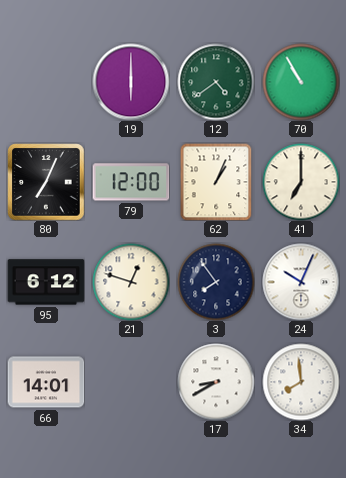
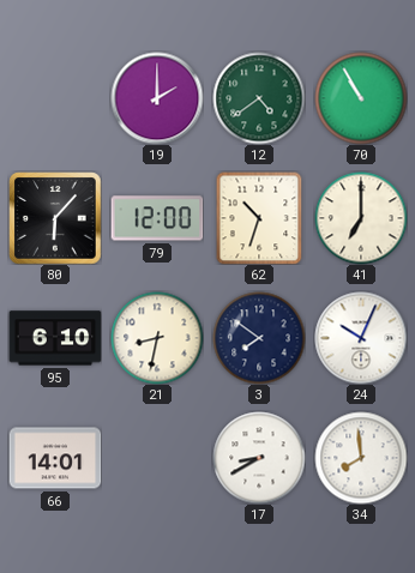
19: 6:00 -> 2:00 (157, 98)
80: 7:04 -> 6:07 (55, 218)
62: 1:04 -> 10:33 (259, 218)
95: 6:12 -> 6:10 (55, 338)
21: 12:48 -> 8:32 (157, 338)
3: 7:54 -> 7:51 (259, 338)
